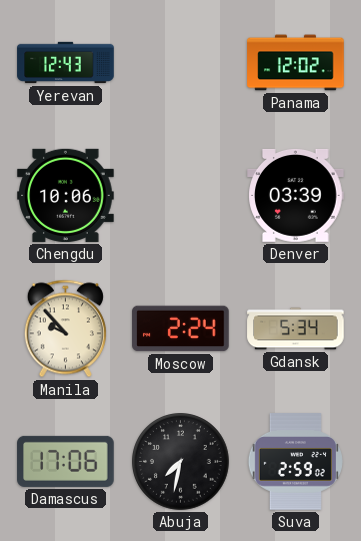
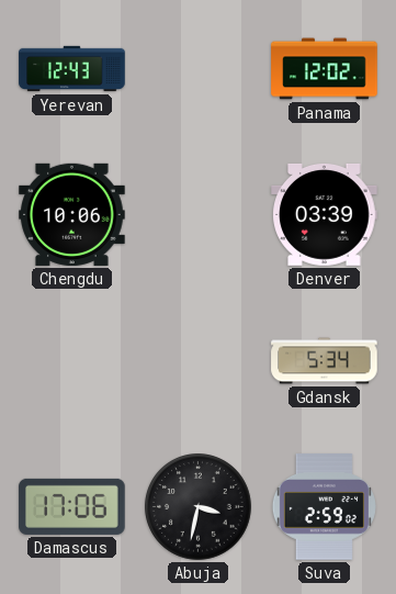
Manila: 9:53 -> none (65, 329)
Moscow: 2:24 -> none (181, 329)
Abuja: 7:32 -> 3:32 (199, 507)
